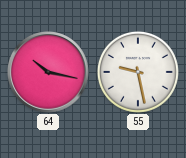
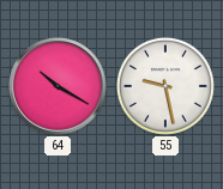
64: 10:17 -> 10:20 (58, 86)
